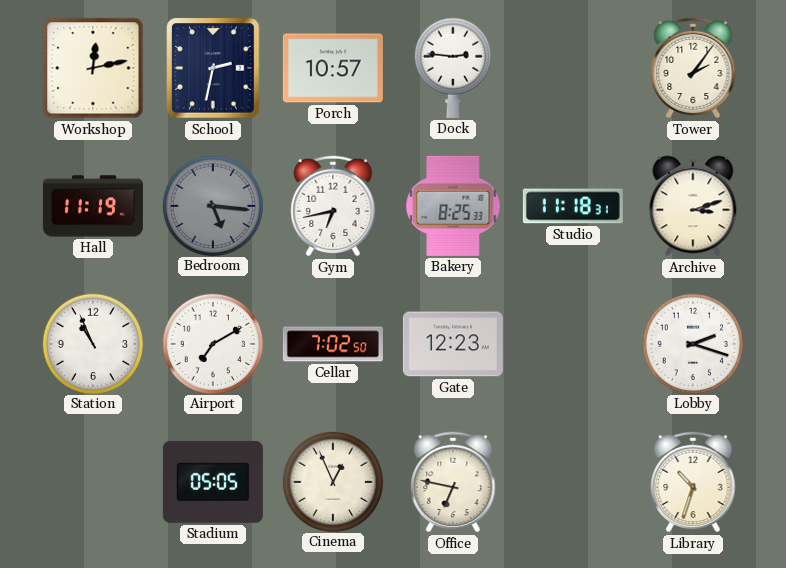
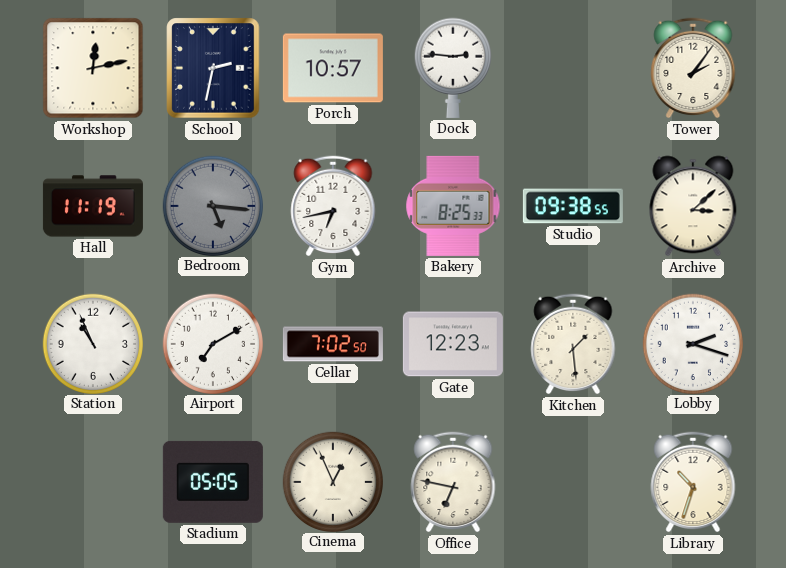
Studio: 11:18 -> 09:38 (573, 206)
Archive: 3:12 -> 3:08 (693, 206)
Kitchen: none -> 1:29 (573, 344)
